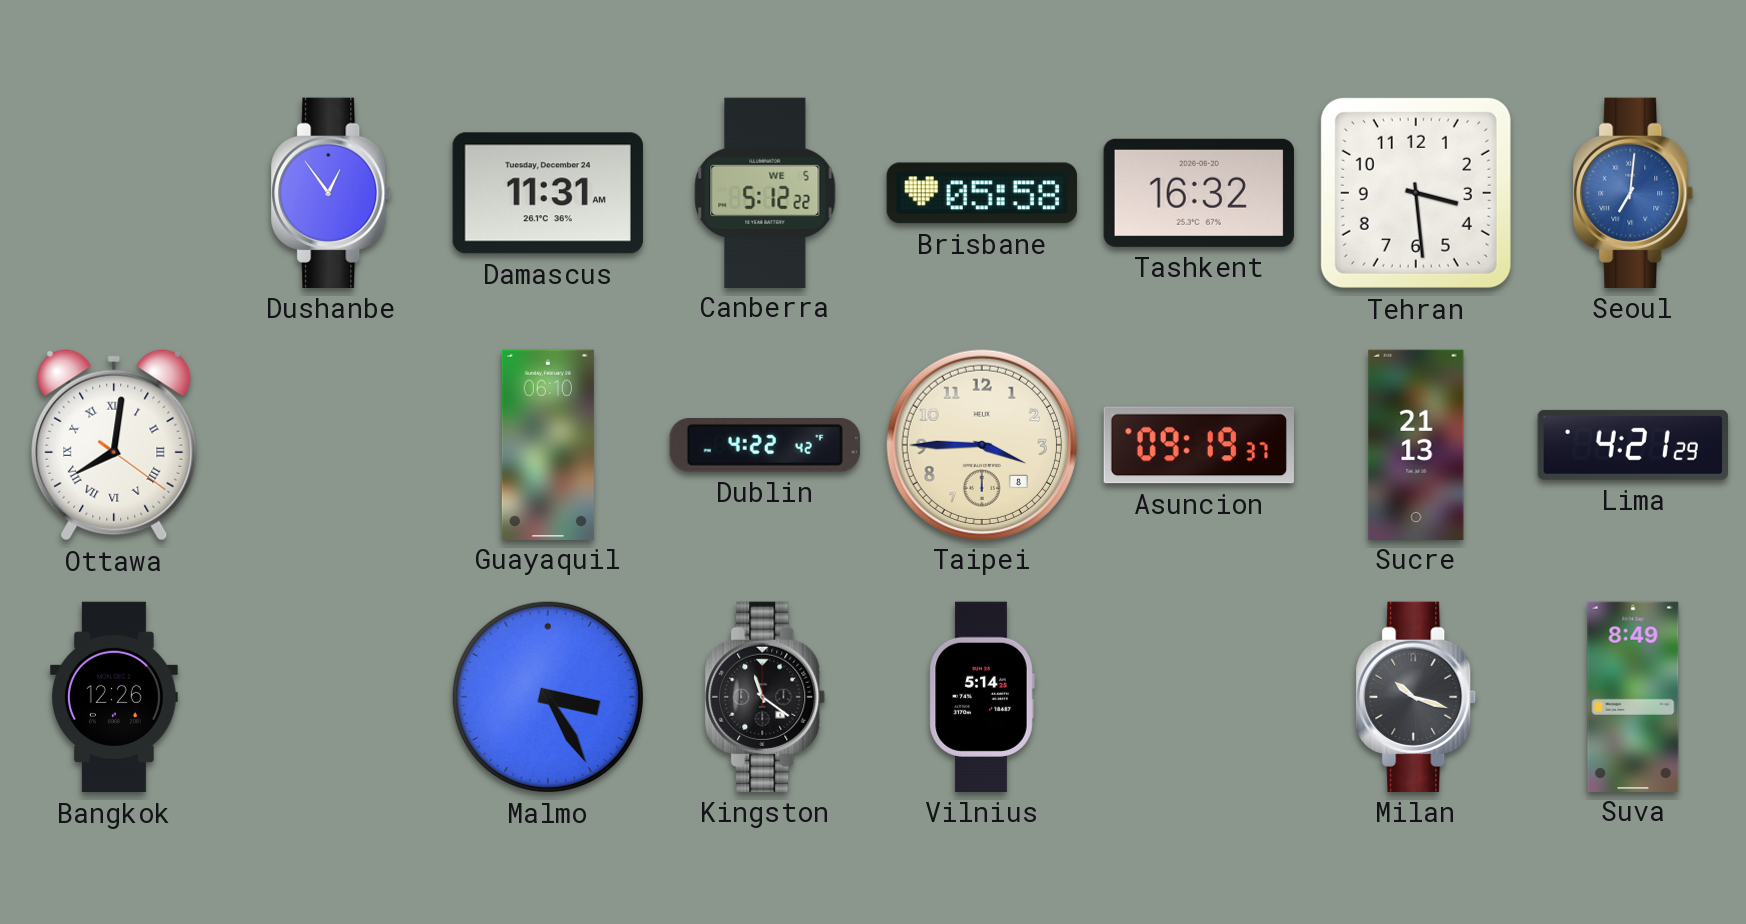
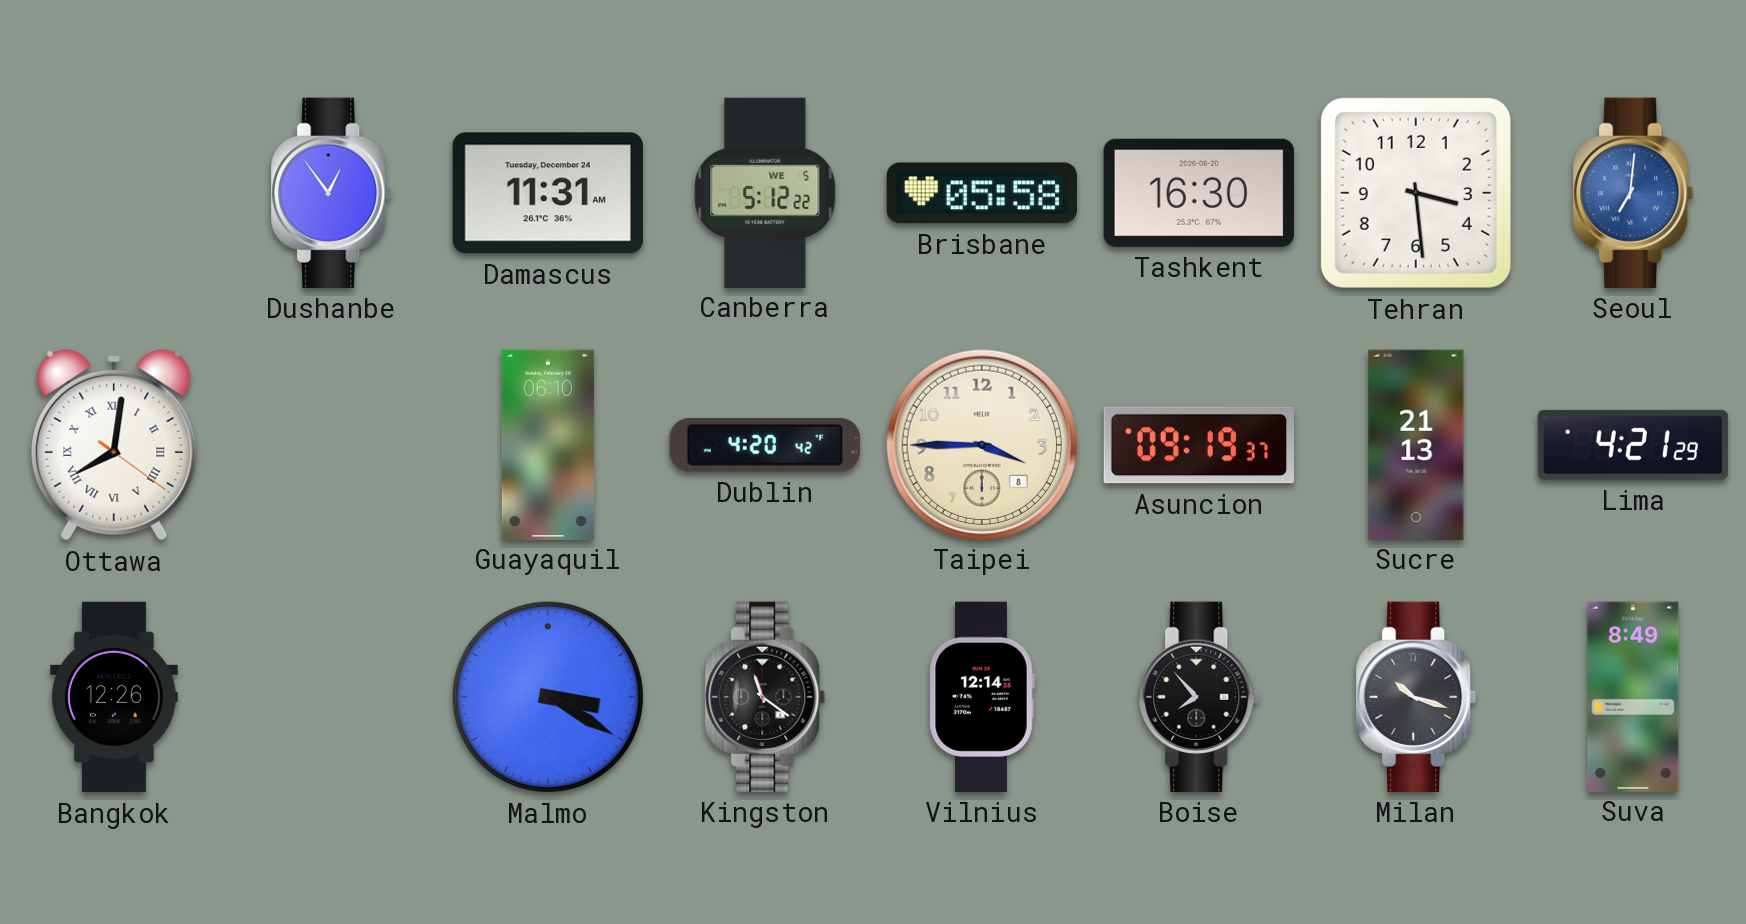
Tashkent: 16:32 -> 16:30 (1199, 193)
Dublin: 4:22 -> 4:20 (765, 446)
Malmo: 3:25 -> 3:20 (548, 697)
Vilnius: 5:14 -> 12:14 (982, 697)
Boise: none -> 7:53 (1199, 697)
